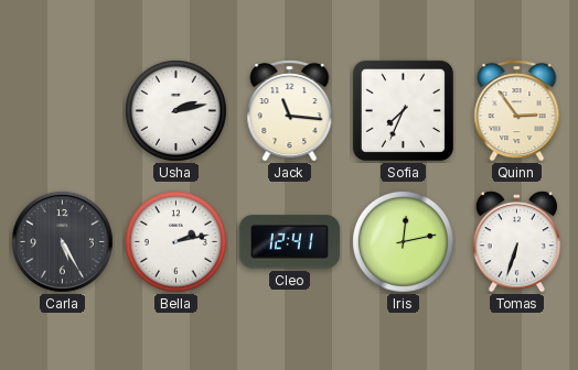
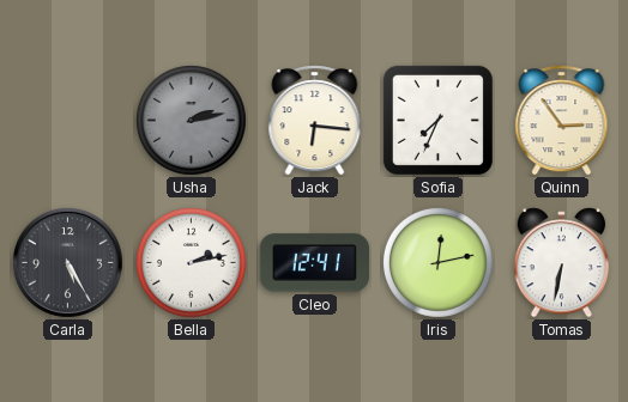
Usha dial: white -> grey (191, 120)
Jack: 11:16 -> 6:16 (315, 121)
Tomas: 6:33 -> 6:32 (562, 263)
